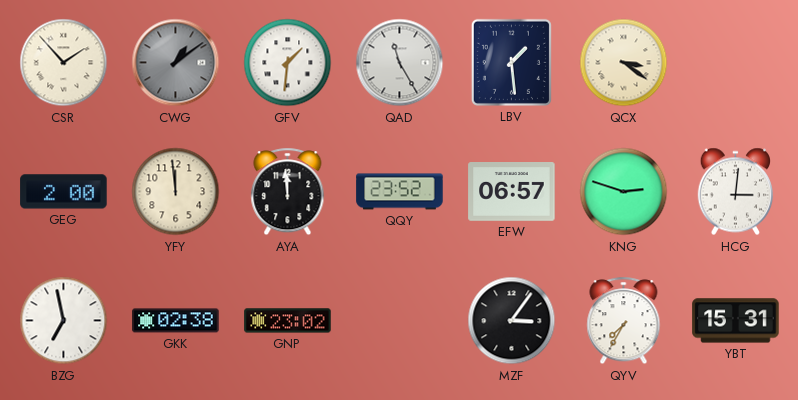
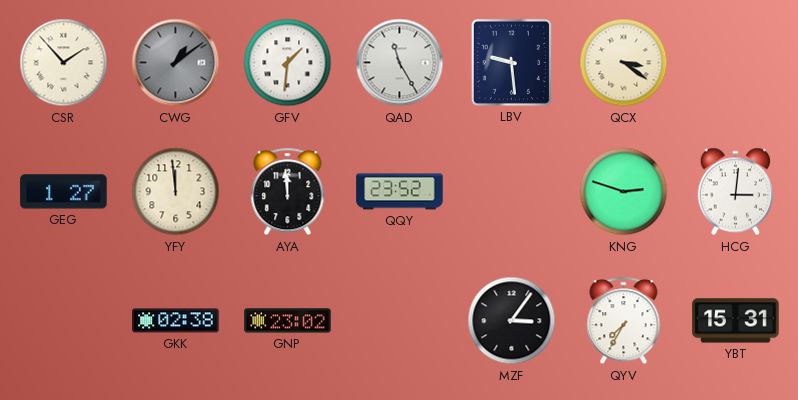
LBV: 1:29 -> 9:29 (511, 62)
GEG: 2:00 -> 1:27 (64, 192)
EFW: 06:57 -> none (512, 192)
BZG: 6:58 -> none (64, 321)
